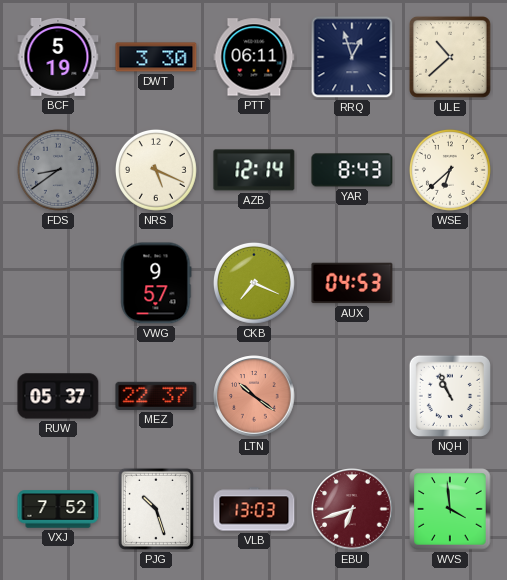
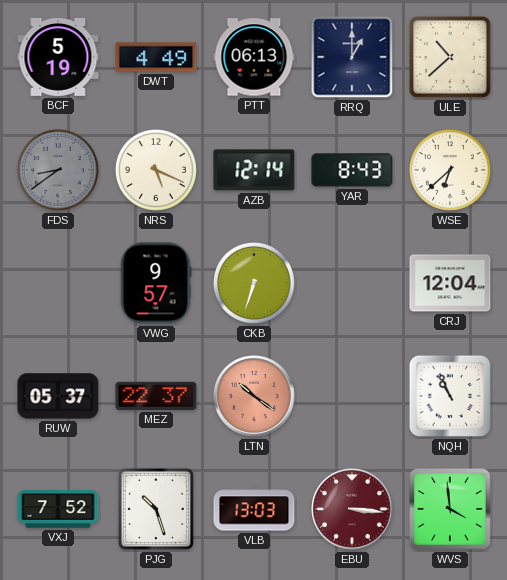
DWT: 3:30 -> 4:49 (156, 57)
PTT: 06:11 -> 06:13 (254, 57)
RRQ: 12:57 -> 1:00 (352, 57)
CKB: 7:19 -> 6:33 (254, 283)
AUX: 04:53 -> none (352, 283)
CRJ: none -> 12:04 (450, 283)
EBU: 6:42 -> 3:16 (352, 509)
